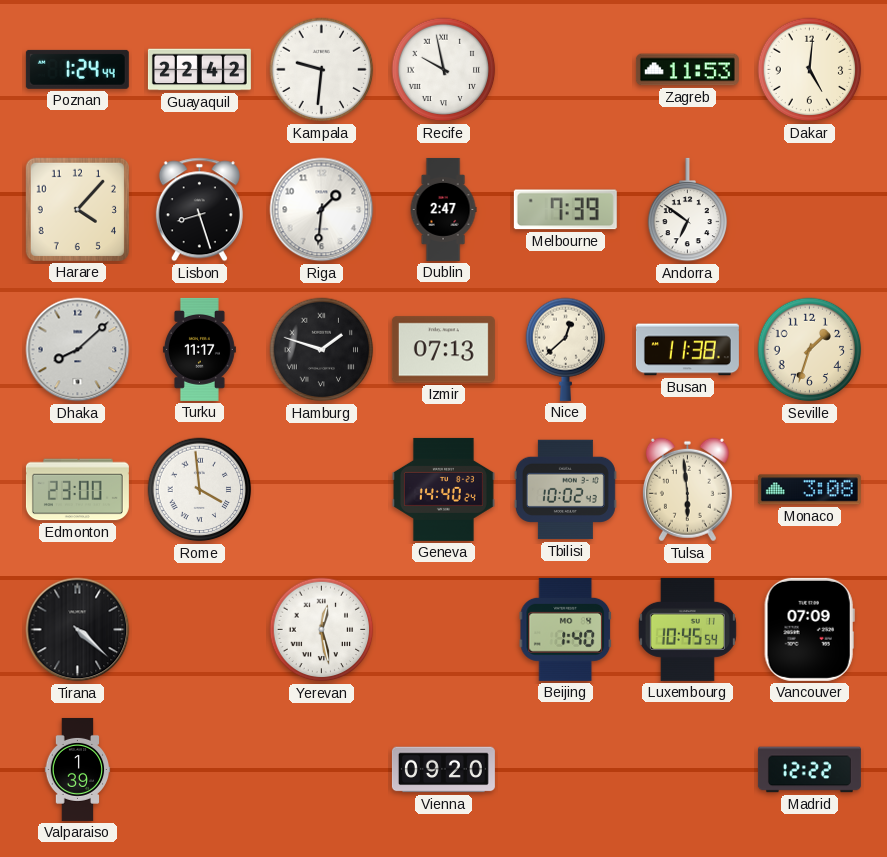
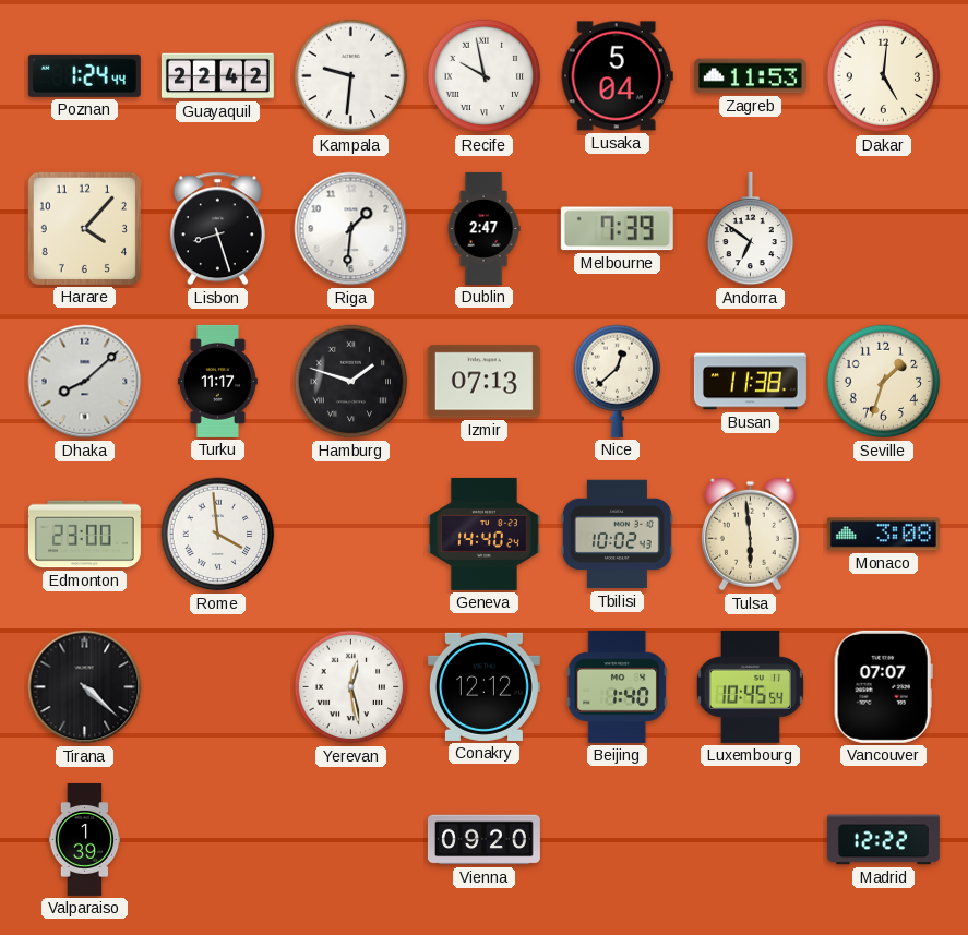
Lusaka: none -> 5:04 (617, 76)
Conakry: none -> 12:12 (483, 686)
Vancouver: 07:09 -> 07:07 (883, 686)
